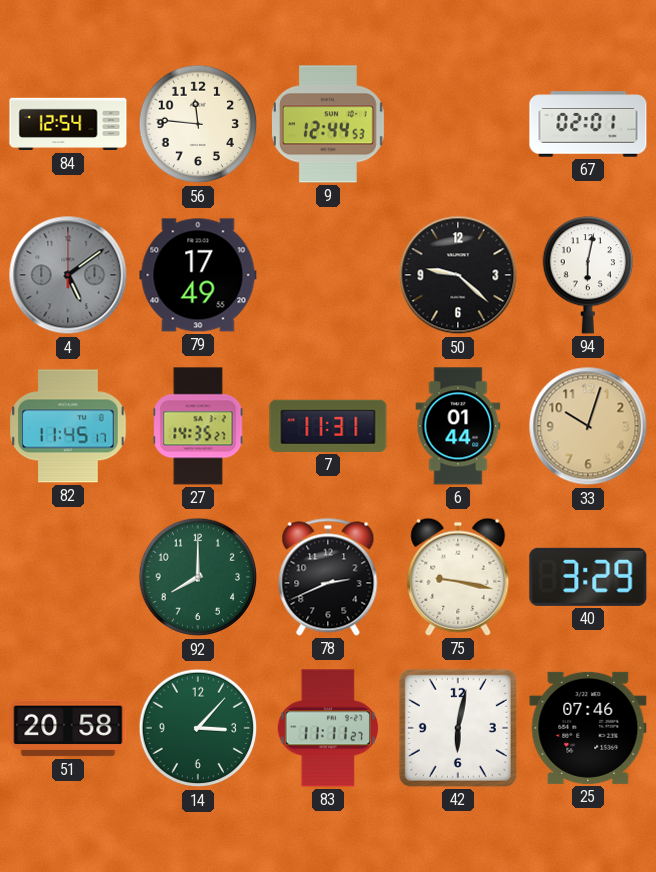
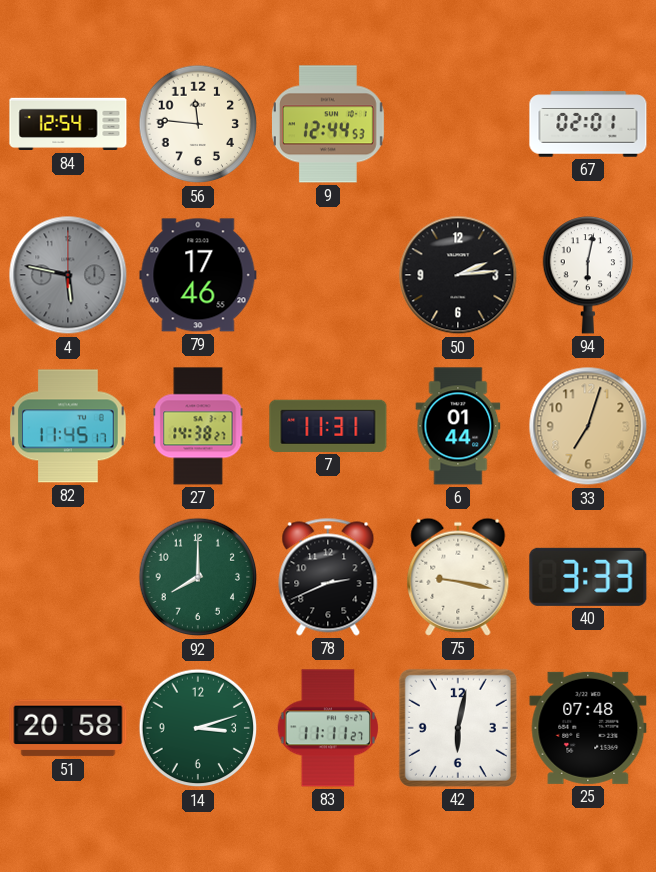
4: 5:09 -> 5:47 (68, 275)
79: 17:49 -> 17:46 (198, 275)
50: 9:22 -> 2:14 (458, 275)
27: 14:35 -> 14:38 (198, 426)
33: 10:03 -> 7:03 (588, 426)
40: 3:29 -> 3:33 (588, 577)
14: 3:07 -> 3:12 (198, 728)
25: 07:46 -> 07:48 (588, 728)
